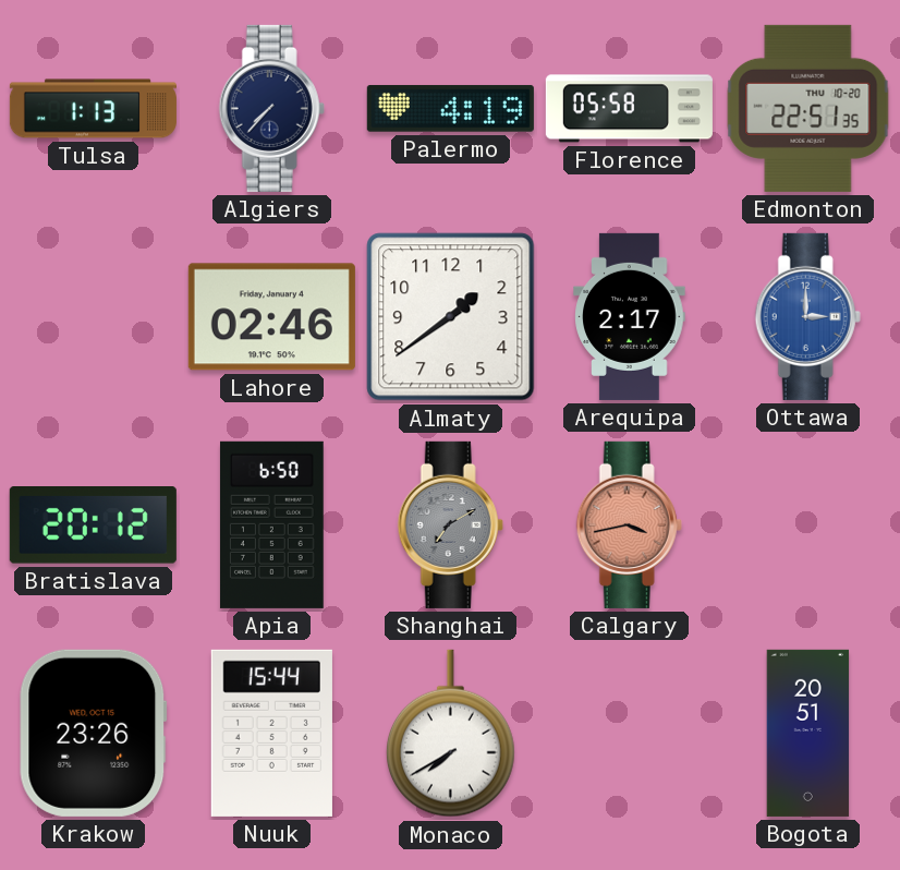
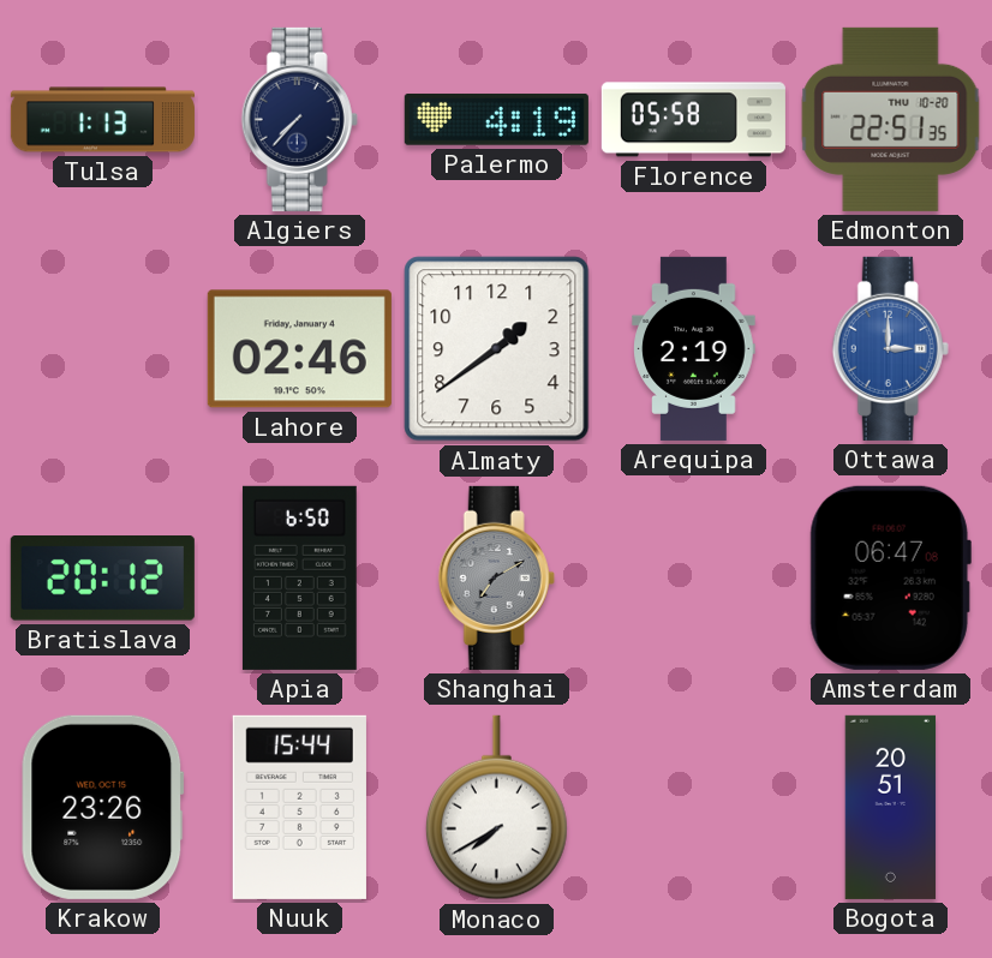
Arequipa: 2:17 -> 2:19 (694, 348)
Calgary: 3:43 -> none (629, 524)
Amsterdam: none -> 06:47 (890, 577)
